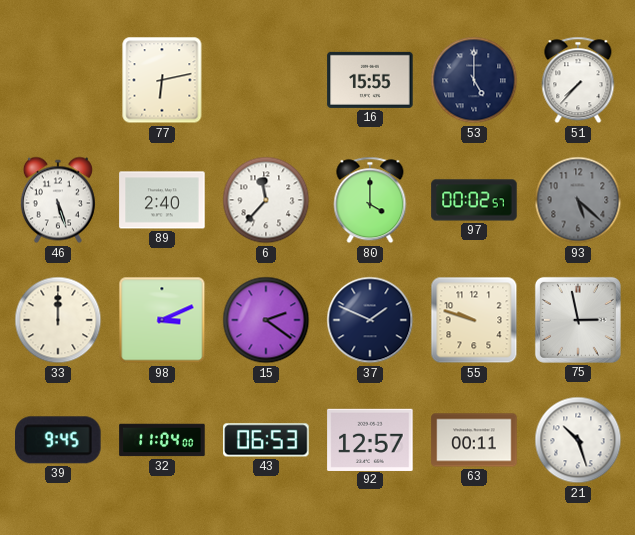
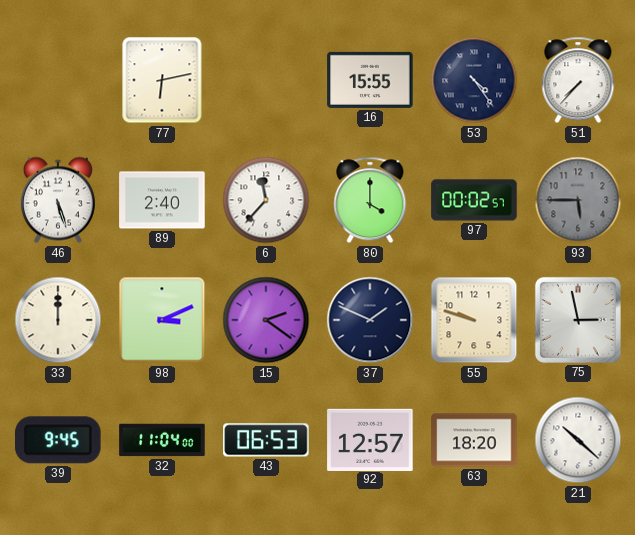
53: 5:00 -> 4:24 (474, 80)
93: 5:22 -> 5:45 (578, 200)
63: 00:11 -> 18:20 (474, 440)
21: 10:27 -> 10:22 (578, 440)
